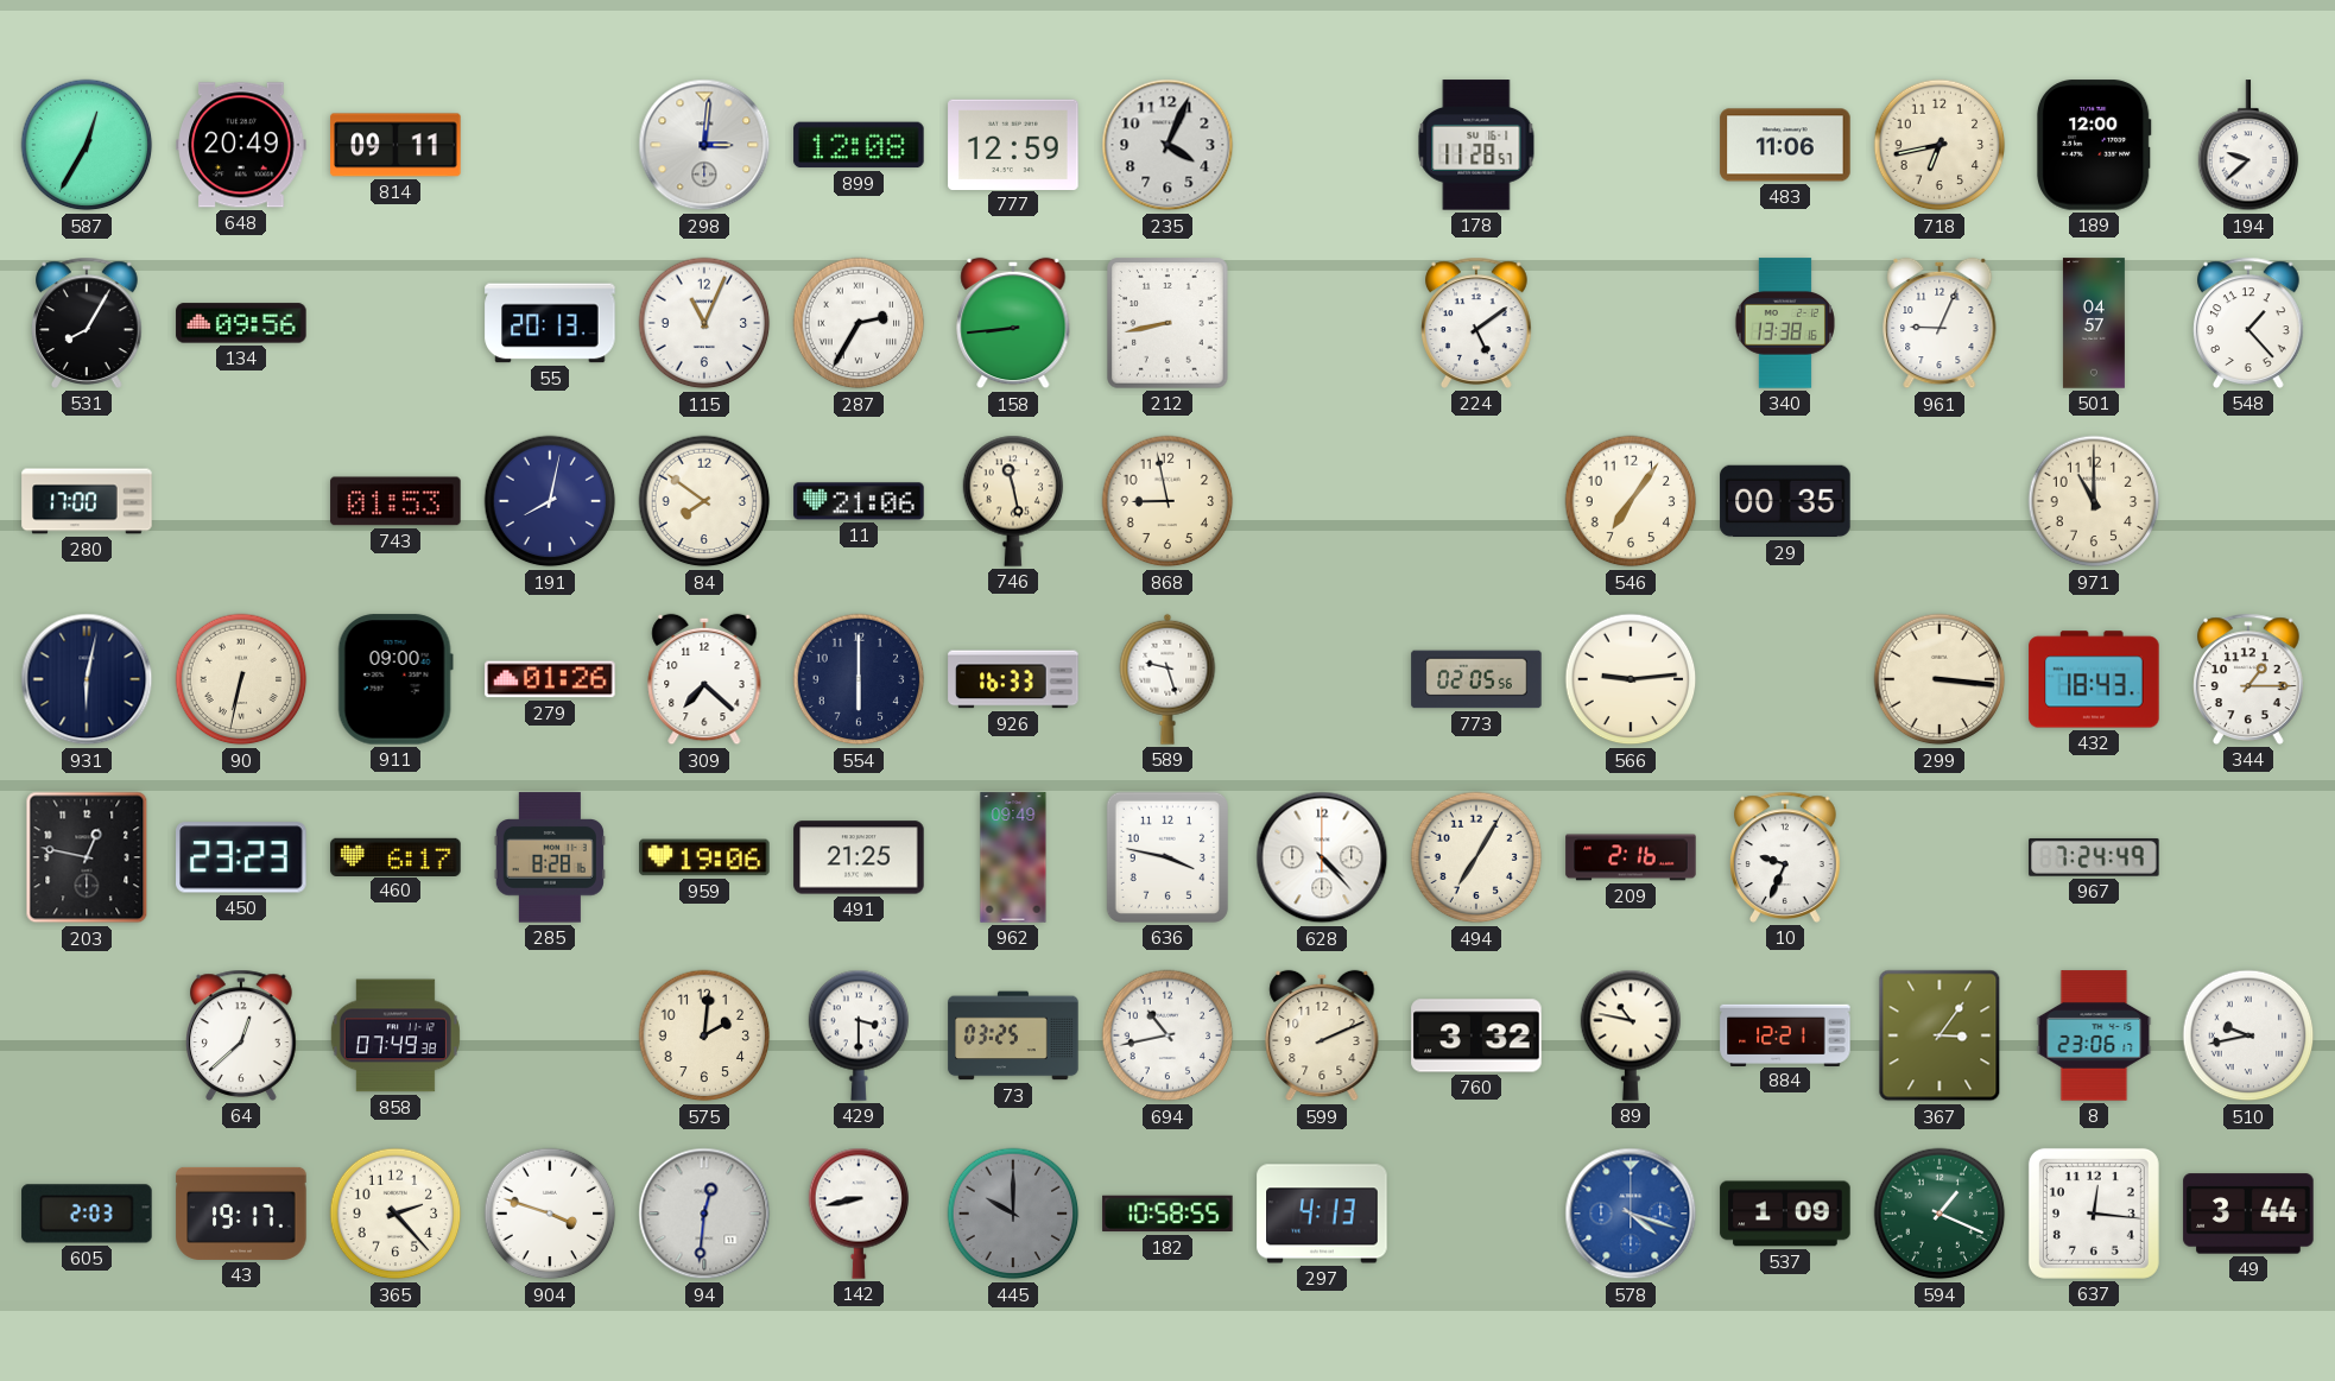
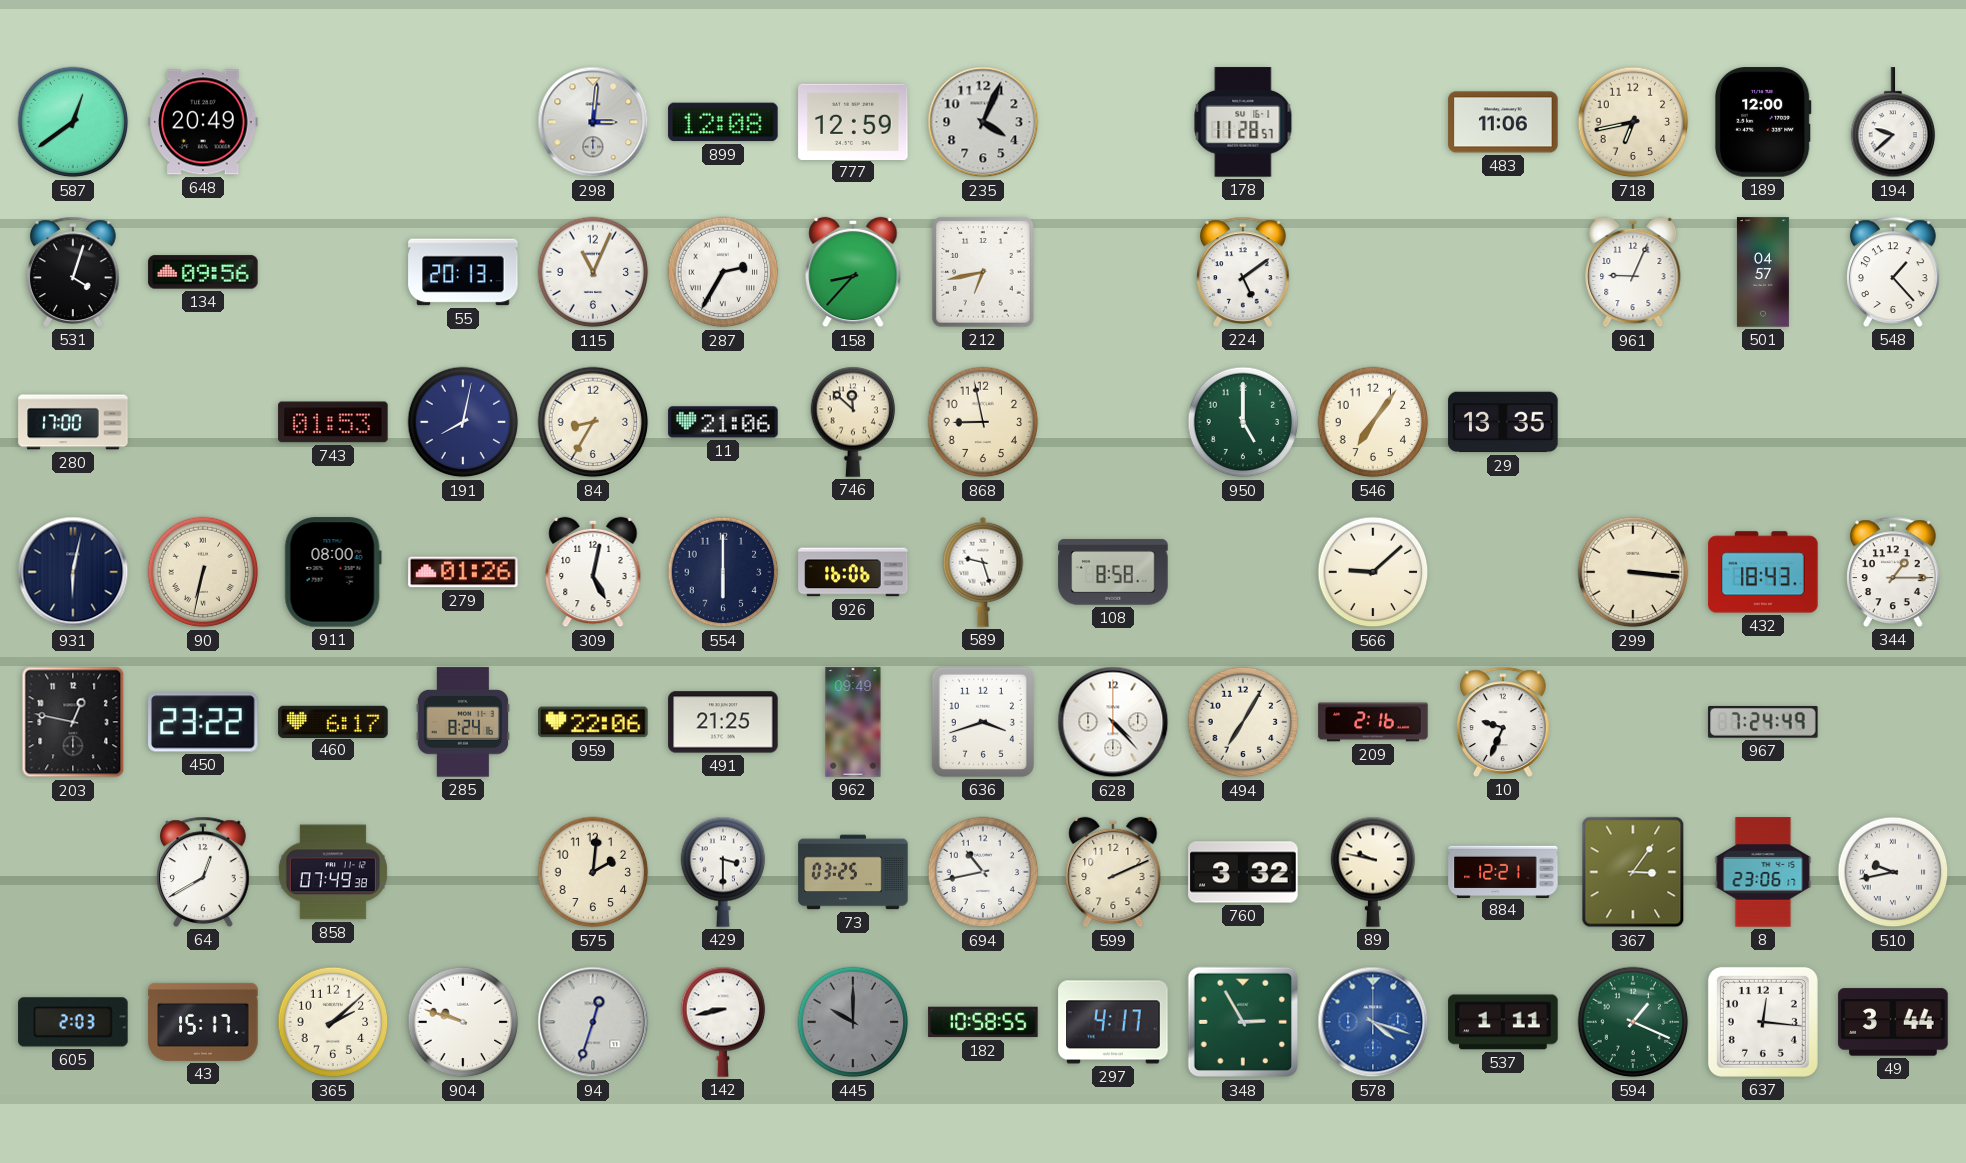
587: 12:35 -> 12:39 (73, 122)
814: 09:11 -> none (396, 145)
531: 8:05 -> 4:03 (74, 272)
158: 8:44 -> 8:37 (853, 272)
212: 8:43 -> 6:43 (983, 272)
340: 13:38 -> none (1785, 323)
84: 7:51 -> 8:35 (593, 422)
746: 11:28 -> 11:52 (853, 422)
950: none -> 5:00 (1243, 422)
29: 00:35 -> 13:35 (1503, 422)
971: 11:00 -> none (2094, 501)
911: 09:00 -> 08:00 (333, 572)
309: 7:22 -> 5:02 (593, 572)
926: 16:33 -> 16:06 (853, 572)
108: none -> 8:58 (1113, 572)
773: 02:05 -> none (1476, 679)
566: 9:14 -> 9:08 (1373, 572)
450: 23:23 -> 23:22 (203, 722)
285: 8:28 -> 8:24 (463, 722)
959: 19:06 -> 22:06 (593, 722)
636: 3:47 -> 3:42 (983, 722)
64: 12:38 -> 12:40 (204, 872)
89: 10:47 -> 9:47 (1373, 872)
43: 19:17 -> 15:17 (203, 1022)
365: 2:23 -> 2:08 (333, 1022)
904: 3:48 -> 9:48 (463, 1022)
94: 12:31 -> 12:33 (593, 1022)
297: 4:13 -> 4:17 (1113, 1022)
348: none -> 2:55 (1243, 1022)
537: 1:09 -> 1:11 (1503, 1022)
